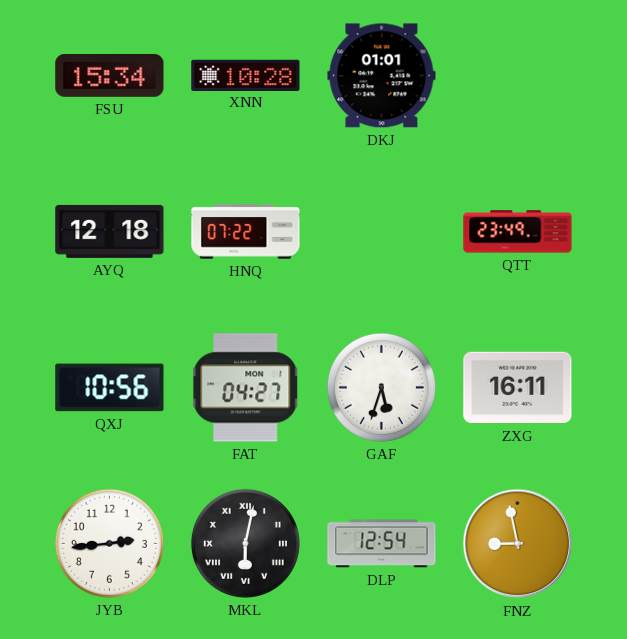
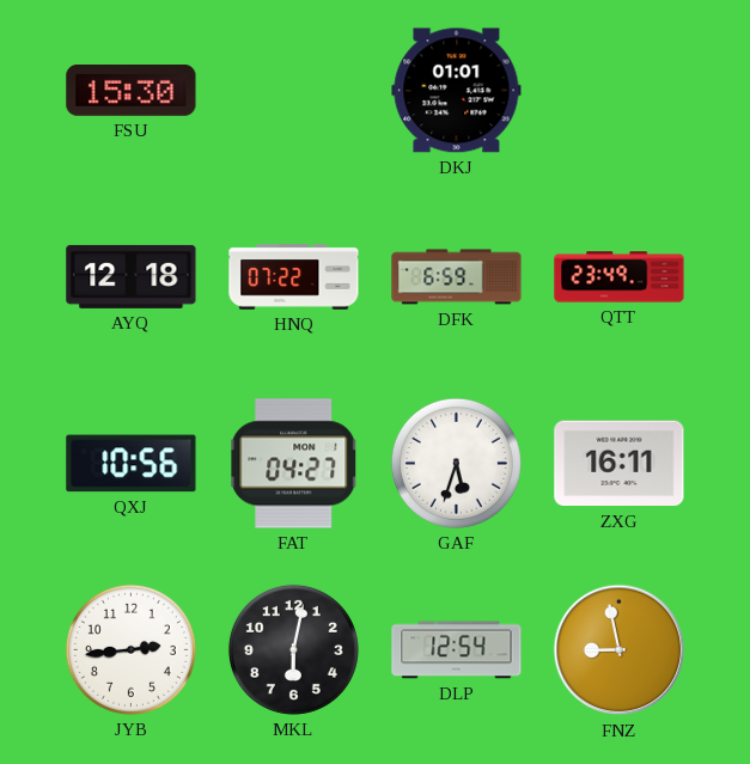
FSU: 15:34 -> 15:30 (132, 90)
XNN: 10:28 -> none (246, 75)
DFK: none -> 6:59 (457, 277)
MKL numerals: Roman -> Arabic (293, 649)
